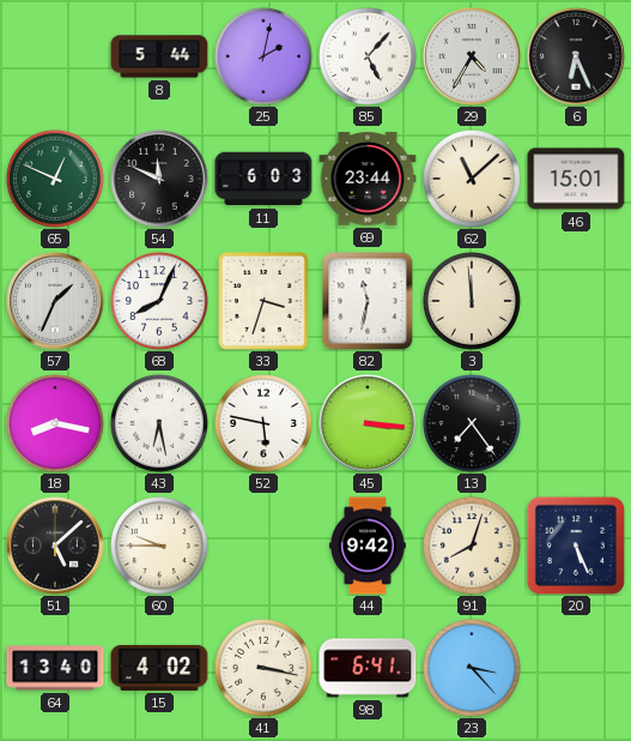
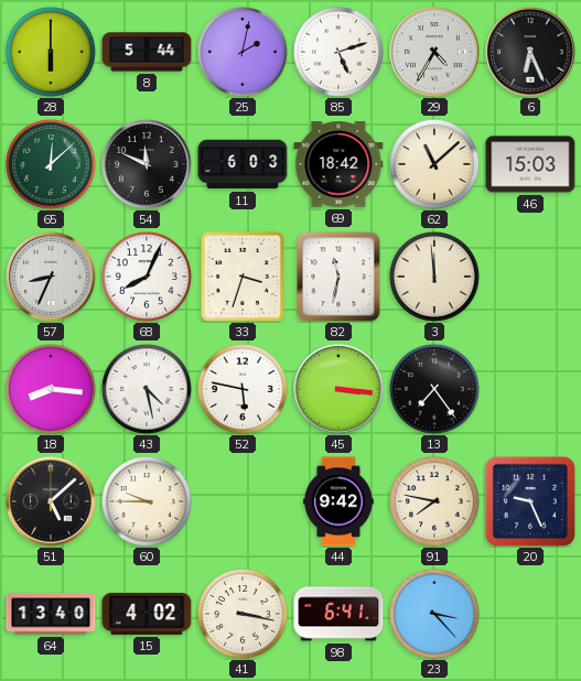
28: none -> 6:00 (51, 52)
85: 5:07 -> 5:12 (338, 52)
65: 12:49 -> 12:08 (51, 164)
69: 23:44 -> 18:42 (338, 164)
46: 15:01 -> 15:03 (530, 164)
57: 1:34 -> 8:34 (51, 277)
18: 8:17 -> 8:16 (51, 389)
43: 6:28 -> 4:28 (147, 389)
91: 8:03 -> 7:47 (434, 501)
20: 5:26 -> 9:26 (530, 501)
